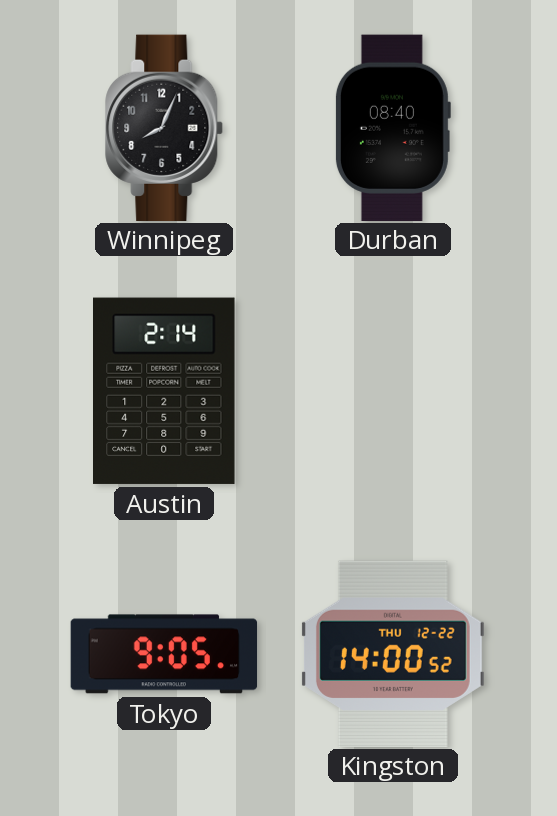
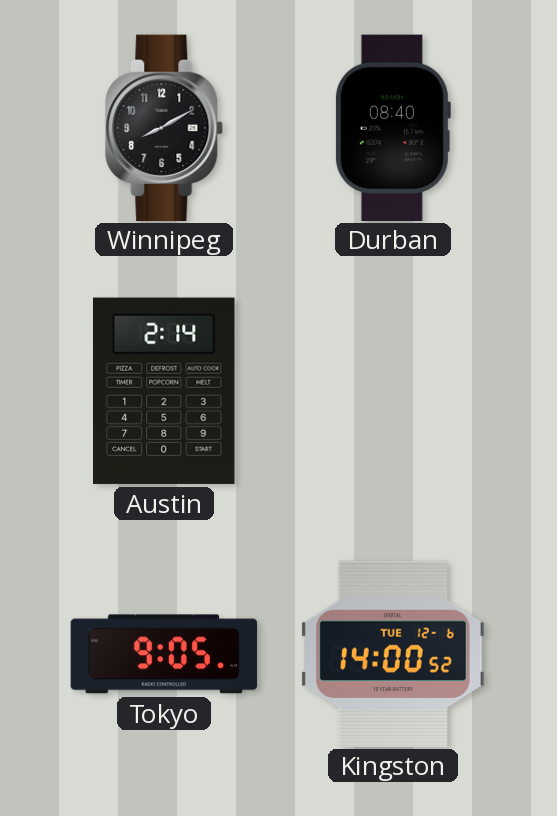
Winnipeg: 8:04 -> 8:10 (165, 127)
Kingston date: THU 12-22 -> TUE 12-6 (393, 653)
